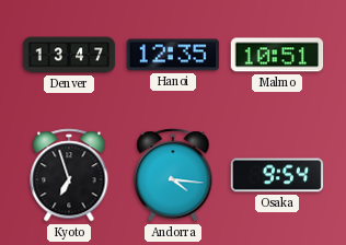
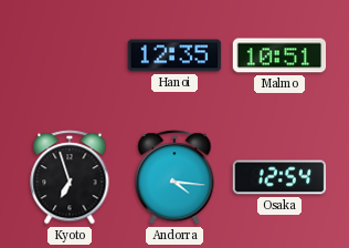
Denver: 13:47 -> none (69, 55)
Osaka: 9:54 -> 12:54 (279, 177)
